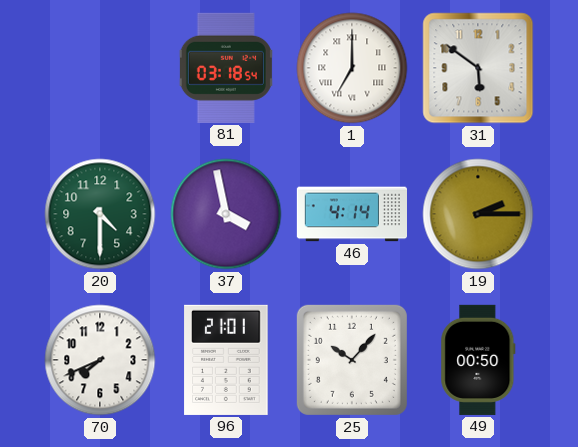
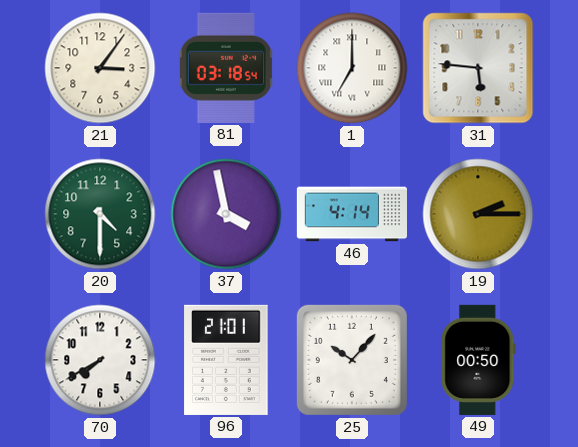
21: none -> 3:06 (100, 68)
31: 5:51 -> 5:46 (478, 68)
70: 7:41 -> 7:40 (100, 360)
